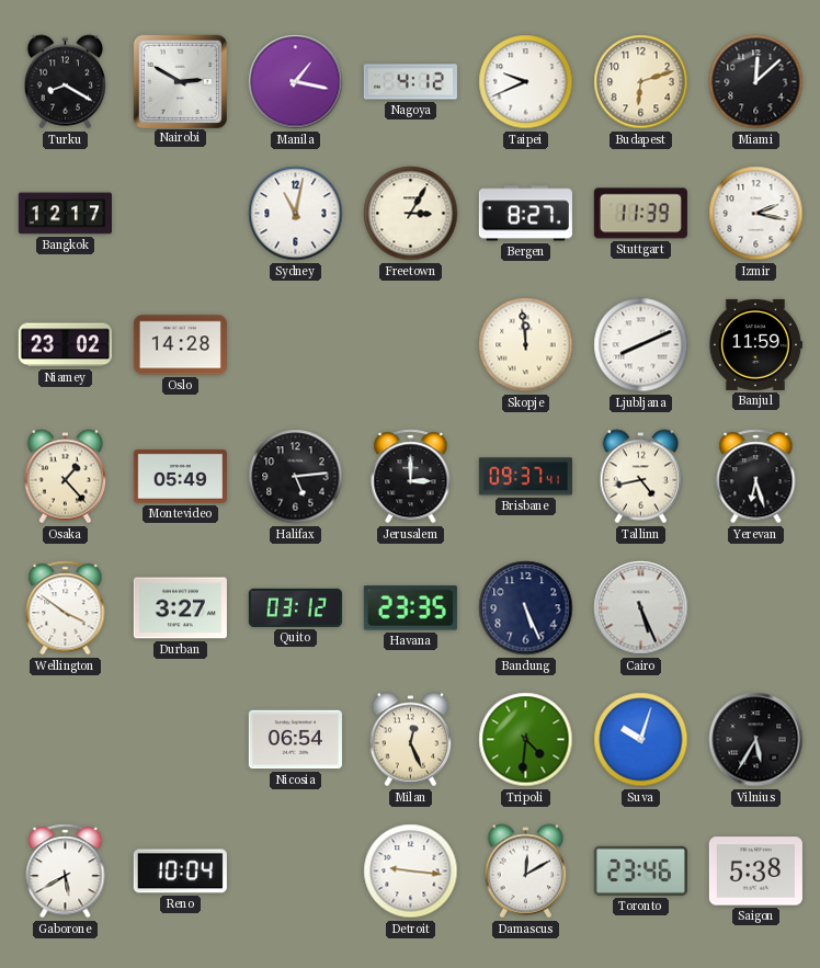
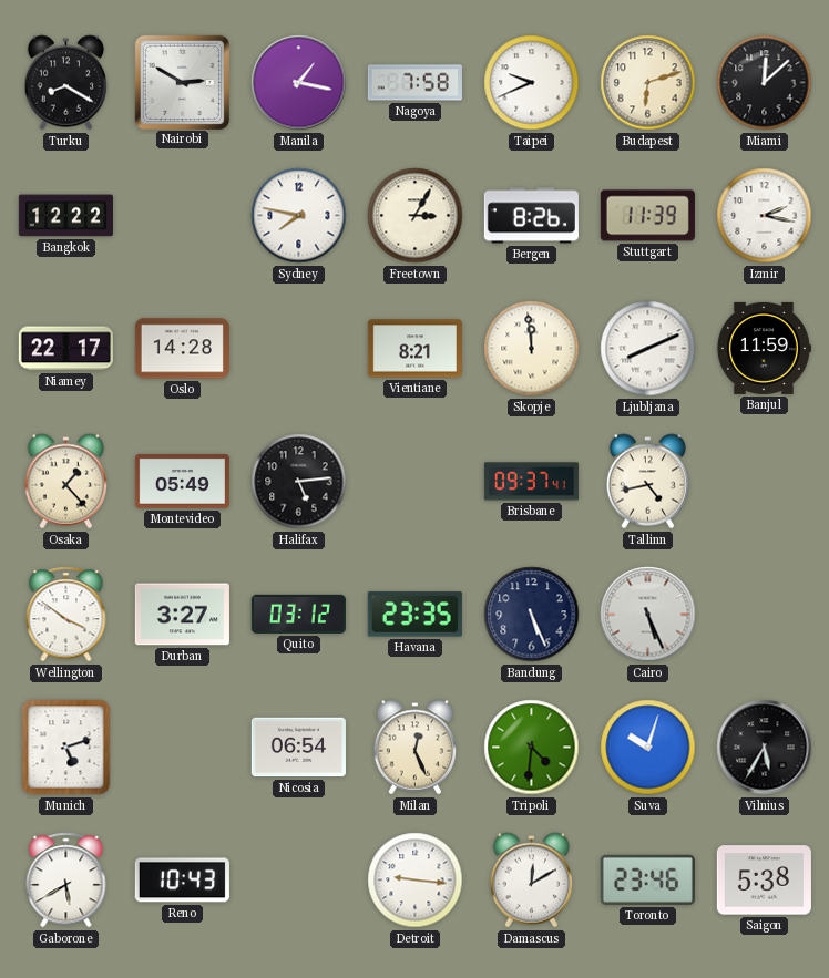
Nagoya: 4:12 -> 7:58 (415, 83)
Bangkok: 12:17 -> 12:22 (65, 216)
Sydney: 11:02 -> 7:47 (299, 216)
Bergen: 8:27 -> 8:26 (531, 216)
Niamey: 23:02 -> 22:17 (65, 349)
Vientiane: none -> 8:21 (415, 349)
Jerusalem: 3:00 -> none (411, 477)
Yerevan: 6:27 -> none (756, 477)
Munich: none -> 5:12 (66, 748)
Reno: 10:04 -> 10:43 (182, 881)
